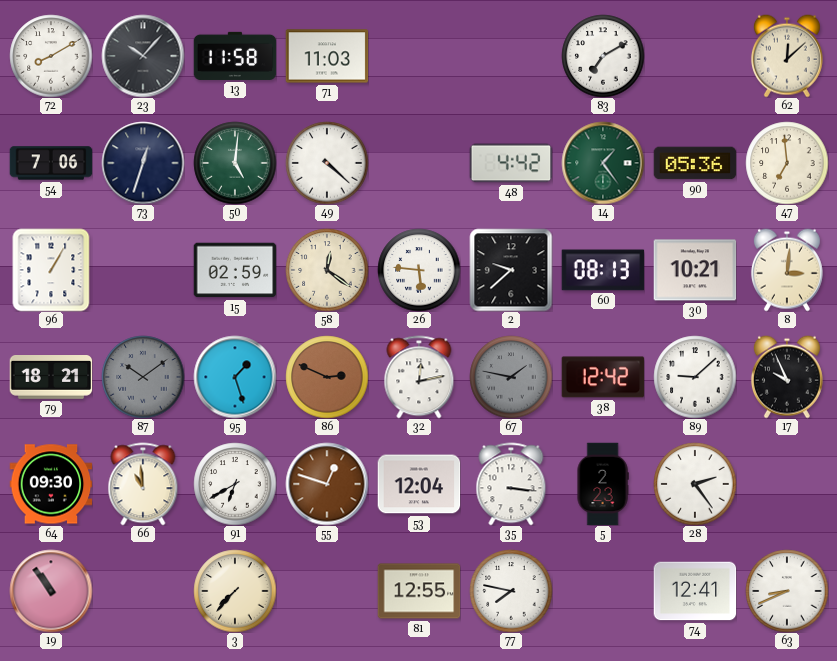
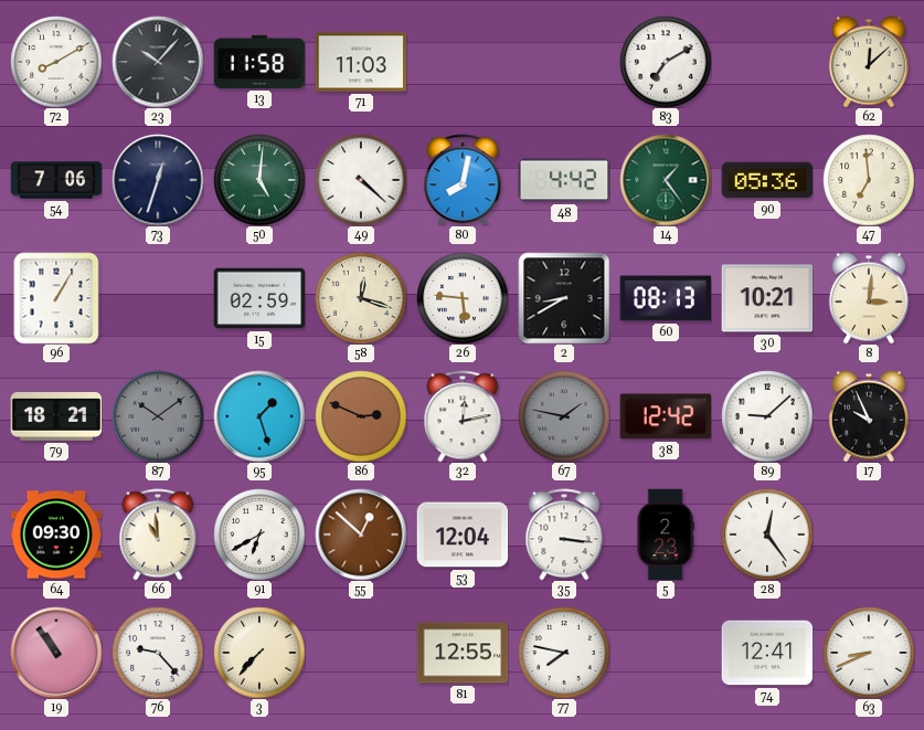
80: none -> 8:02 (463, 180)
58: 12:21 -> 12:18 (361, 298)
2: 9:38 -> 8:40 (564, 298)
55: 12:48 -> 12:52 (361, 535)
28: 2:24 -> 12:24 (767, 535)
76: none -> 9:23 (158, 653)
